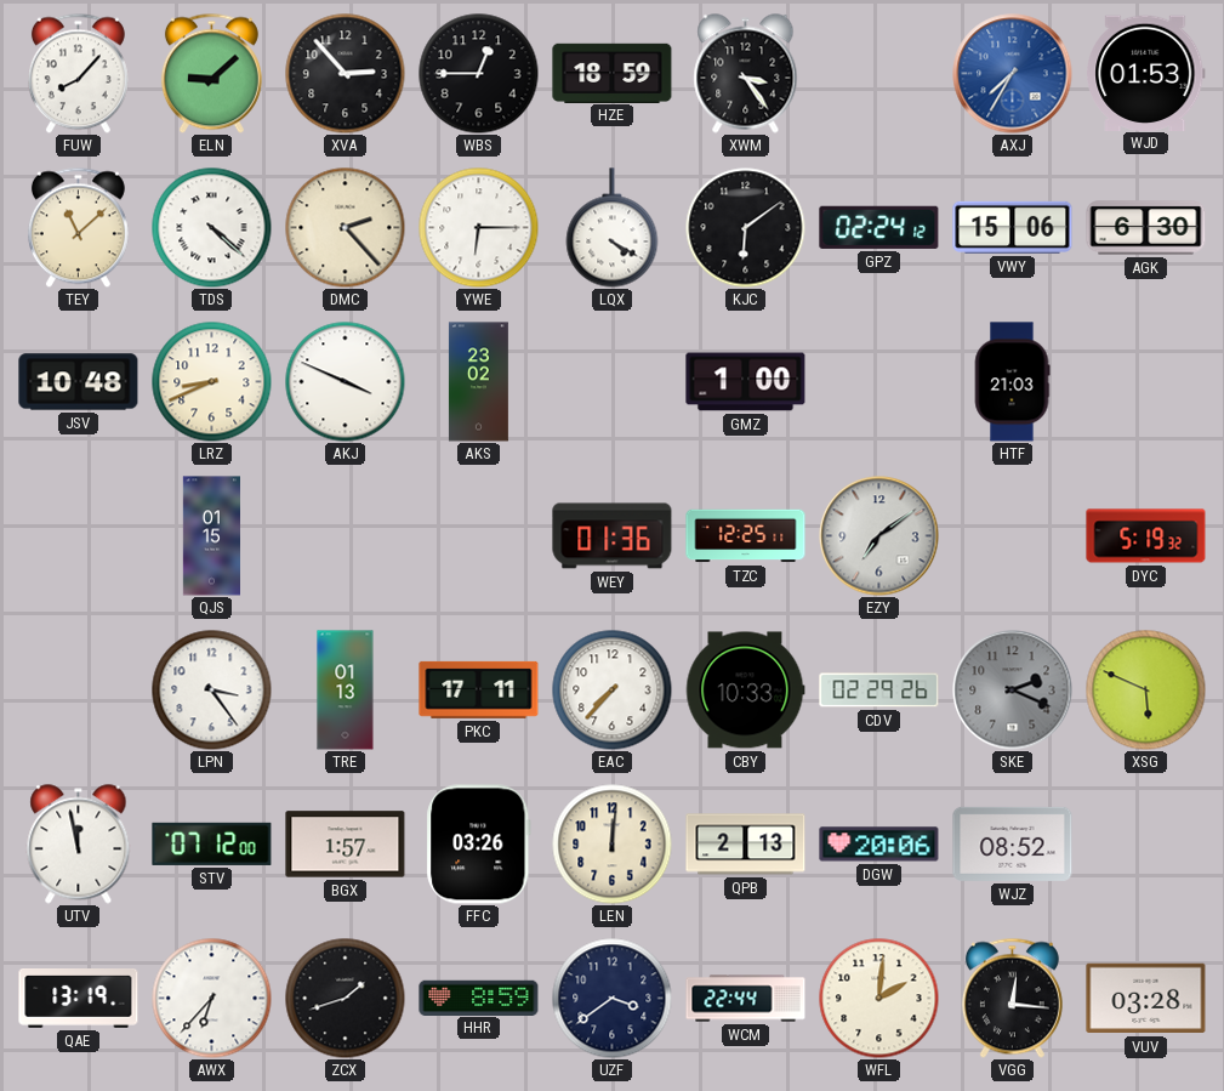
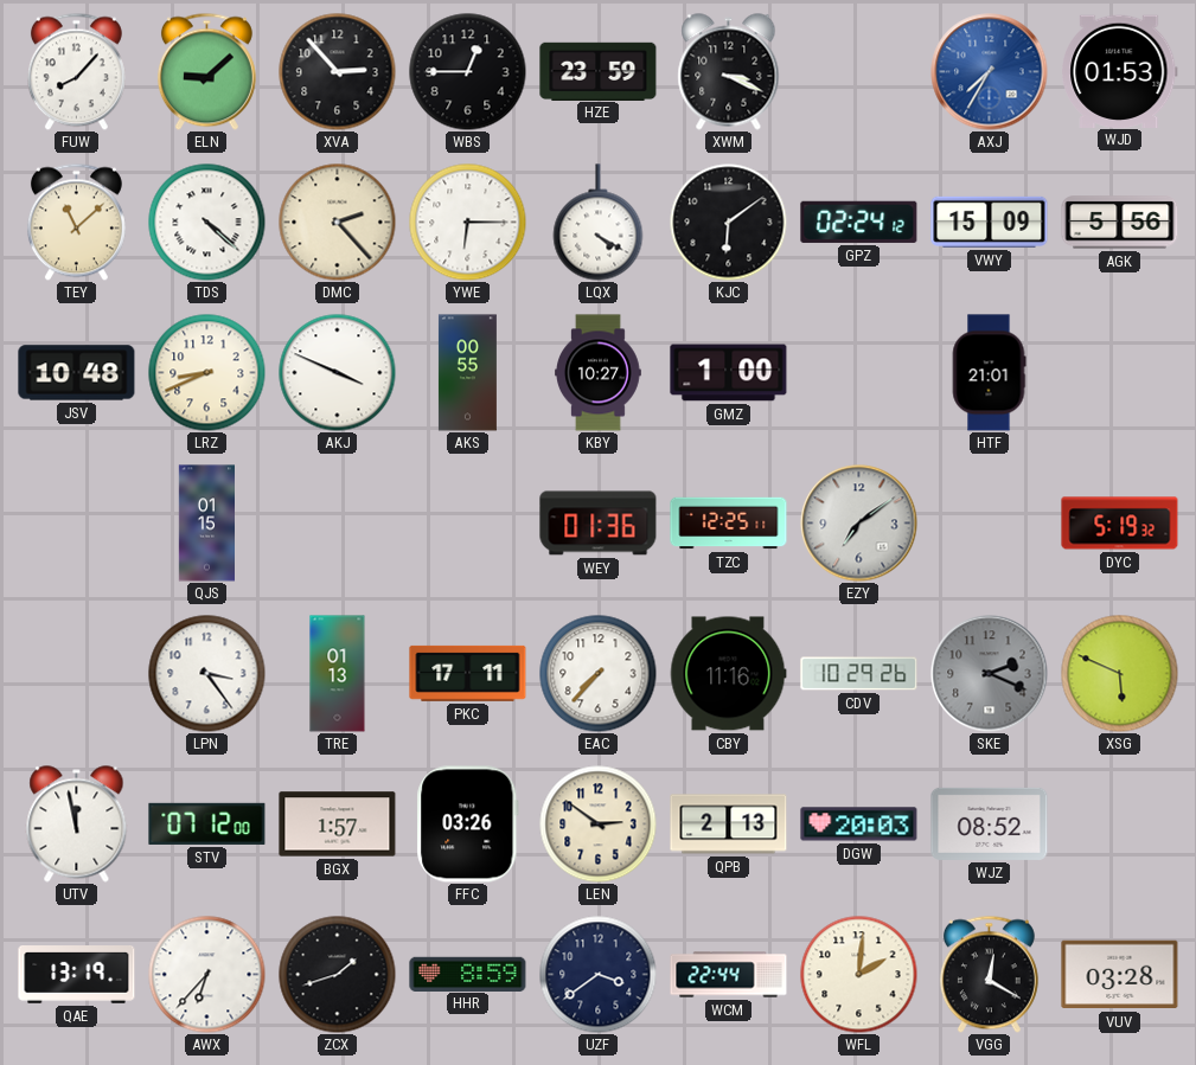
HZE: 18:59 -> 23:59 (599, 71)
XWM: 3:24 -> 3:19 (729, 72)
VWY: 15:06 -> 15:09 (990, 222)
AGK: 6:30 -> 5:56 (1120, 223)
AKS: 23:02 -> 00:55 (467, 373)
KBY: none -> 10:27 (599, 373)
HTF: 21:03 -> 21:01 (989, 373)
CBY: 10:33 -> 11:16 (728, 674)
CDV: 02:29 -> 10:29 (859, 674)
LEN: 12:01 -> 2:51 (599, 825)
DGW: 20:06 -> 20:03 (859, 825)
VGG: 12:16 -> 12:20 (989, 974)
